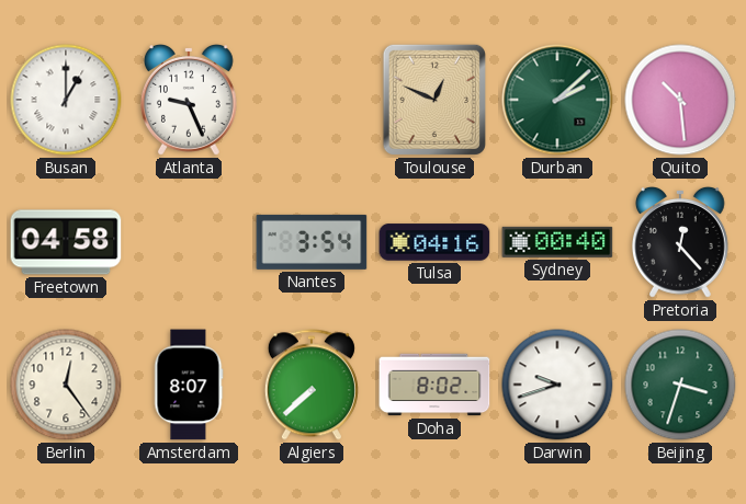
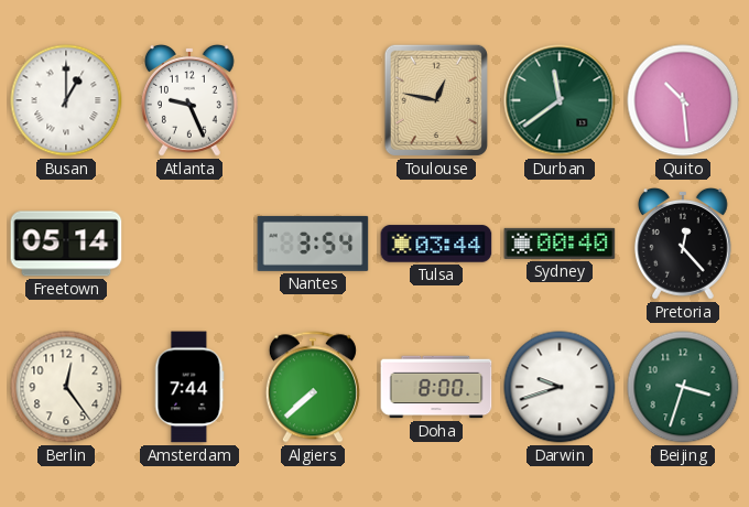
Toulouse: 12:49 -> 12:47 (436, 100)
Durban: 2:08 -> 11:39 (560, 100)
Freetown: 04:58 -> 05:14 (66, 244)
Tulsa: 04:16 -> 03:44 (436, 244)
Amsterdam: 8:07 -> 7:44 (189, 387)
Doha: 8:02 -> 8:00 (436, 387)
